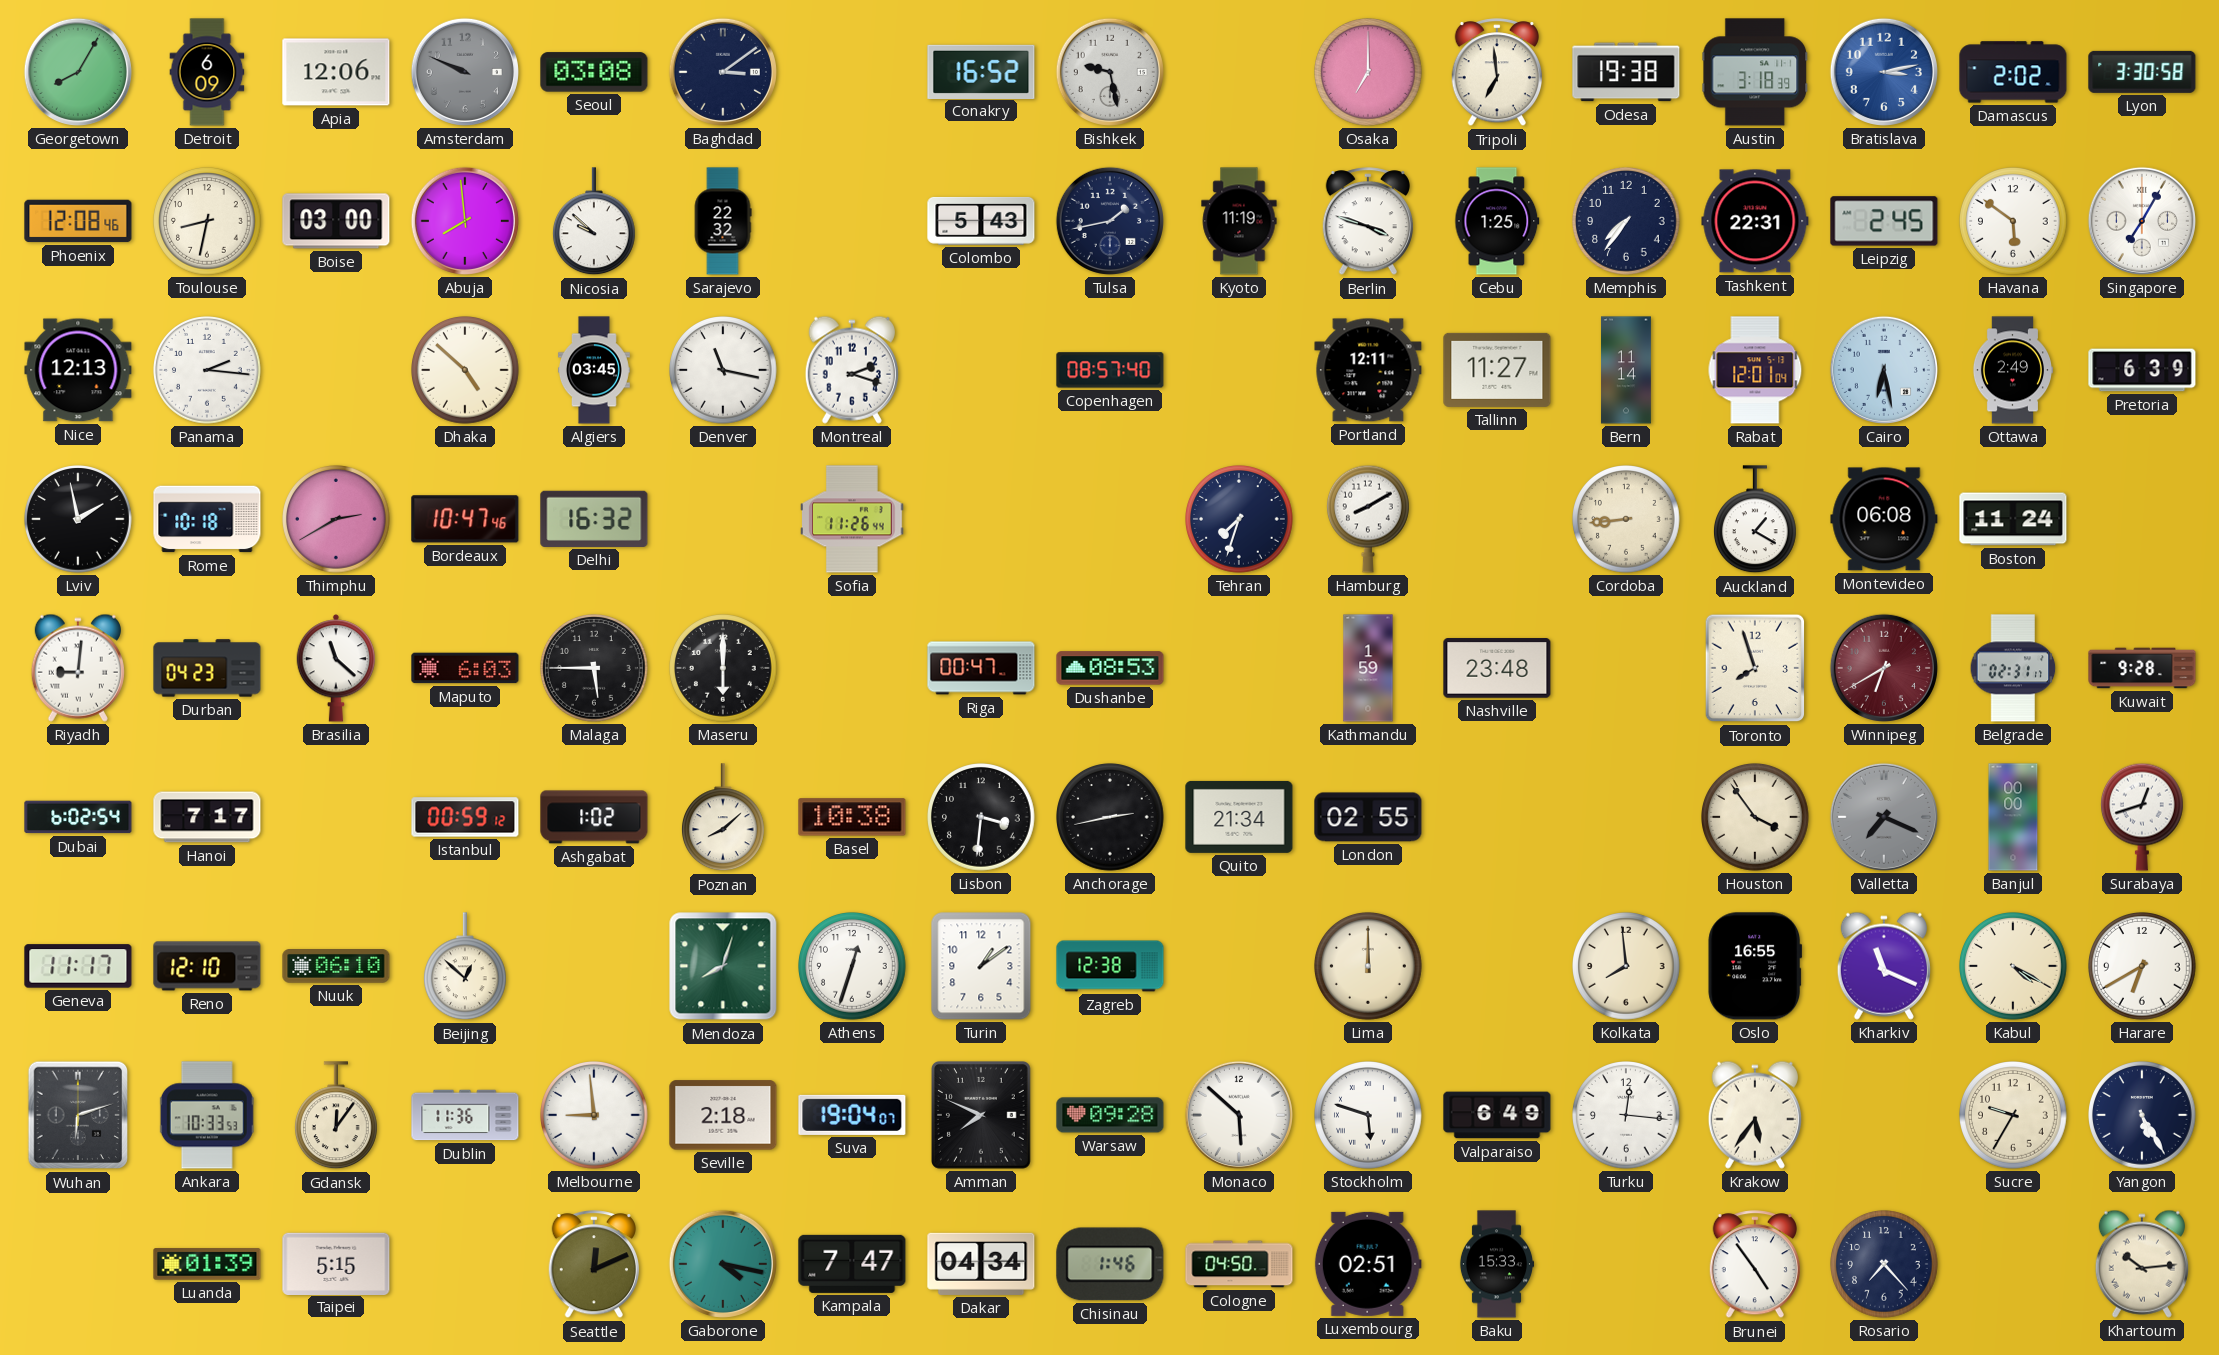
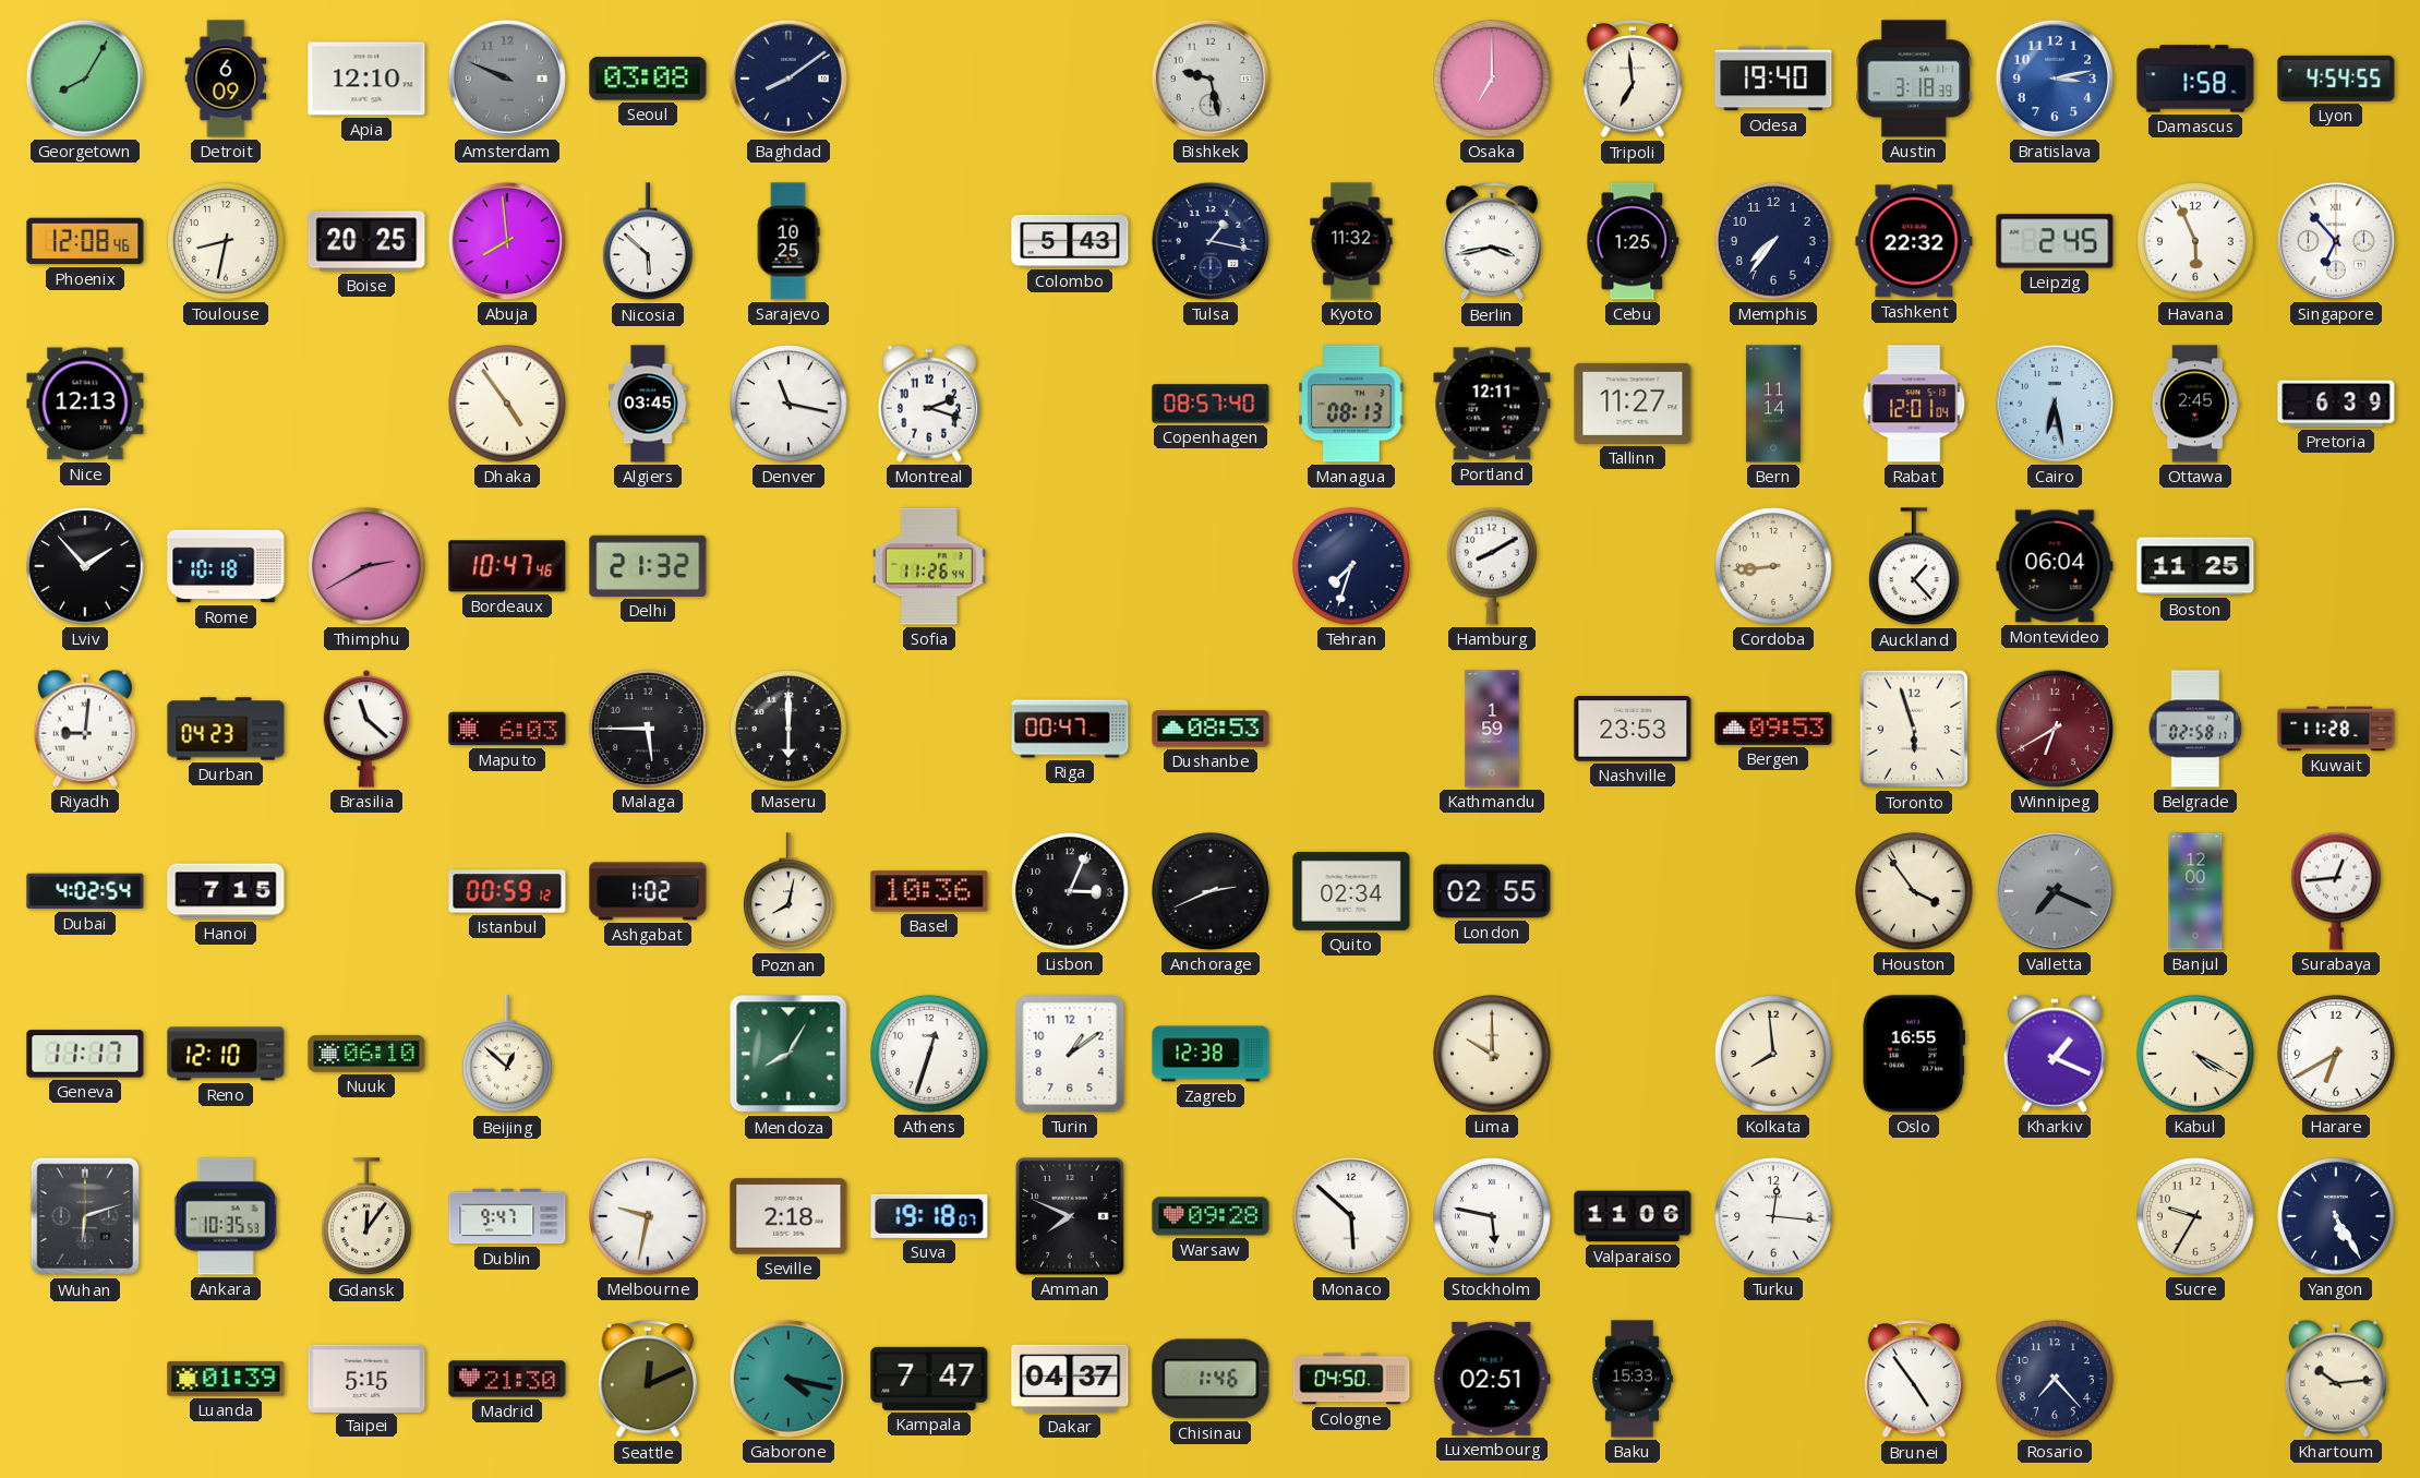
Apia: 12:06 -> 12:10 (366, 79)
Baghdad: 3:09 -> 8:09 (788, 79)
Conakry: 16:52 -> none (981, 71)
Odesa: 19:38 -> 19:40 (1773, 79)
Damascus: 2:02 -> 1:58 (2195, 79)
Lyon: 3:30 -> 4:54 (2336, 79)
Boise: 03:00 -> 20:25 (366, 241)
Nicosia: 9:52 -> 5:52 (648, 242)
Sarajevo: 22:32 -> 10:25 (788, 241)
Tulsa: 1:43 -> 1:17 (1211, 241)
Kyoto: 11:19 -> 11:32 (1351, 241)
Berlin: 3:48 -> 3:43 (1491, 242)
Tashkent: 22:31 -> 22:32 (1914, 241)
Havana: 5:51 -> 5:56 (2196, 242)
Singapore: 7:05 -> 6:53 (2336, 241)
Panama: 2:16 -> none (208, 371)
Dhaka: 4:52 -> 4:54 (508, 405)
Managua: none -> 08:13 (1351, 404)
Ottawa: 2:49 -> 2:45 (2194, 404)
Lviv: 1:58 -> 1:53 (86, 567)
Delhi: 16:32 -> 21:32 (648, 566)
Auckland: 1:20 -> 1:23 (1914, 567)
Montevideo: 06:08 -> 06:04 (2055, 566)
Boston: 11:24 -> 11:25 (2195, 566)
Nashville: 23:48 -> 23:53 (1633, 729)
Bergen: none -> 09:53 (1773, 729)
Toronto: 7:57 -> 5:57 (1914, 729)
Belgrade: 02:31 -> 02:58 (2195, 729)
Kuwait: 9:28 -> 11:28 (2336, 729)
Dubai: 6:02 -> 4:02 (85, 891)
Hanoi: 7:17 -> 7:15 (226, 891)
Poznan: 8:08 -> 8:02 (788, 892)
Basel: 10:38 -> 10:36 (929, 891)
Lisbon: 3:31 -> 3:04 (1071, 892)
Anchorage: 2:43 -> 2:41 (1212, 892)
Quito: 21:34 -> 02:34 (1351, 891)
Banjul: 00:00 -> 12:00 (2195, 891)
Surabaya: 12:42 -> 12:44 (2336, 891)
Mendoza: 8:03 -> 8:05 (788, 1054)
Lima: 12:00 -> 10:00 (1493, 1055)
Kharkiv: 11:19 -> 1:19 (2055, 1054)
Ankara: 10:33 -> 10:35 (226, 1216)
Dublin: 11:36 -> 9:47 (507, 1216)
Melbourne: 8:59 -> 9:32 (649, 1217)
Suva: 19:04 -> 19:18 (929, 1216)
Stockholm: 5:48 -> 5:47 (1493, 1217)
Valparaiso: 6:49 -> 11:06 (1633, 1216)
Krakow: 5:36 -> none (1755, 1115)
Madrid: none -> 21:30 (507, 1379)
Dakar: 04:34 -> 04:37 (1070, 1379)
